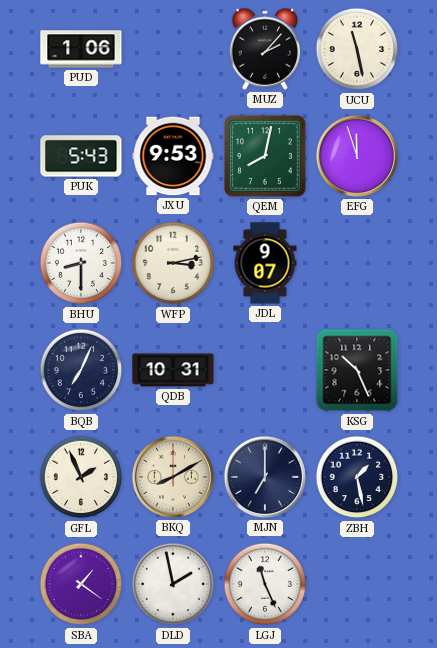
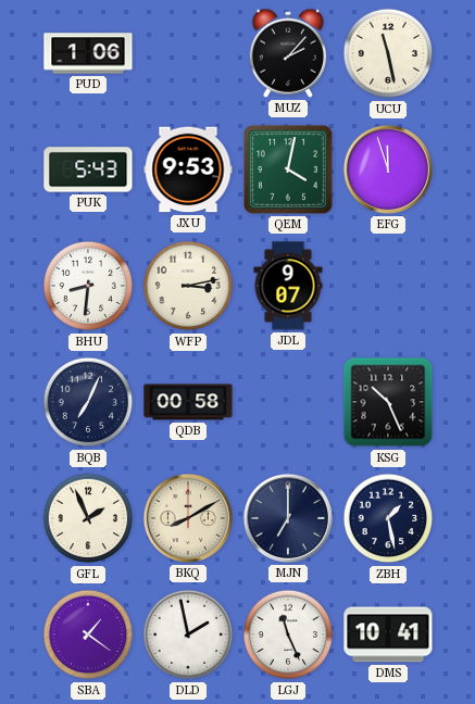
QEM: 8:02 -> 4:02 (289, 171)
BHU: 8:30 -> 8:31 (88, 286)
QDB: 10:31 -> 00:58 (188, 402)
DMS: none -> 10:41 (388, 634)
